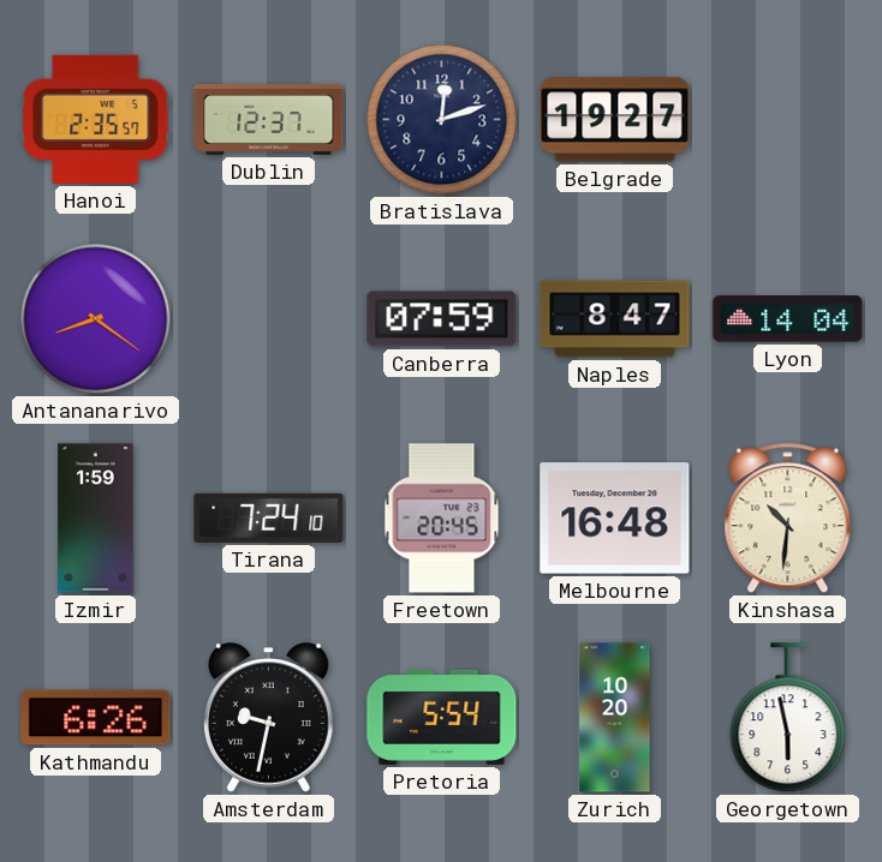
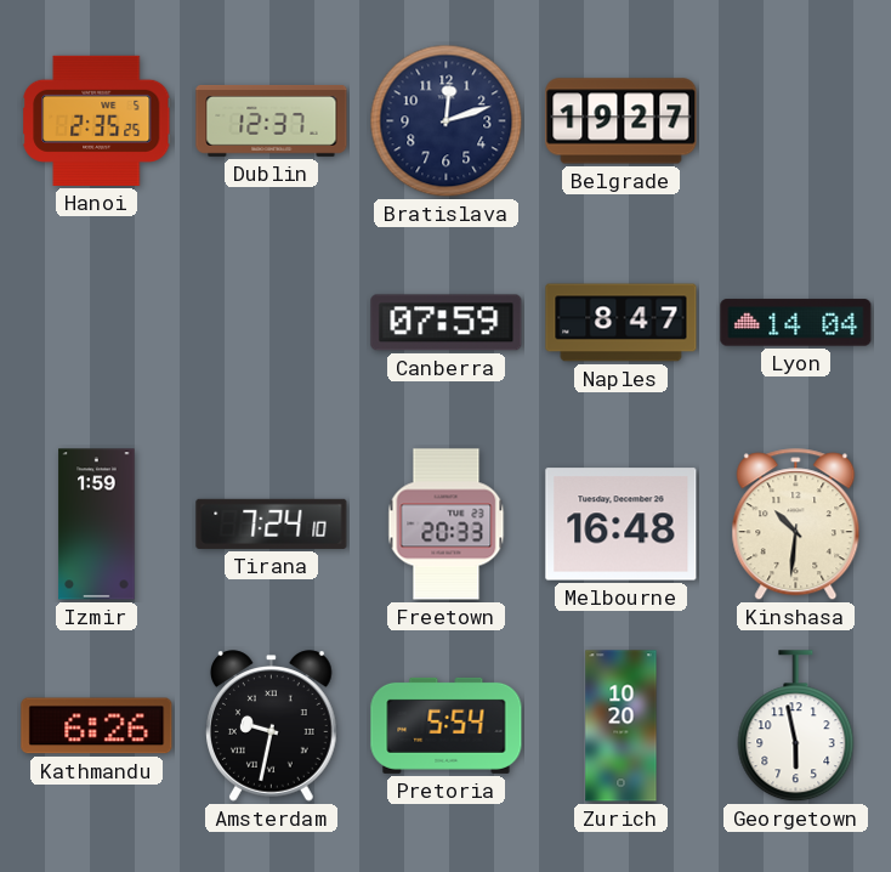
Hanoi: 2:35:57 -> 2:35:25 (97, 120)
Antananarivo: 8:21 -> none (96, 319)
Freetown: 20:45 -> 20:33 (447, 525)
